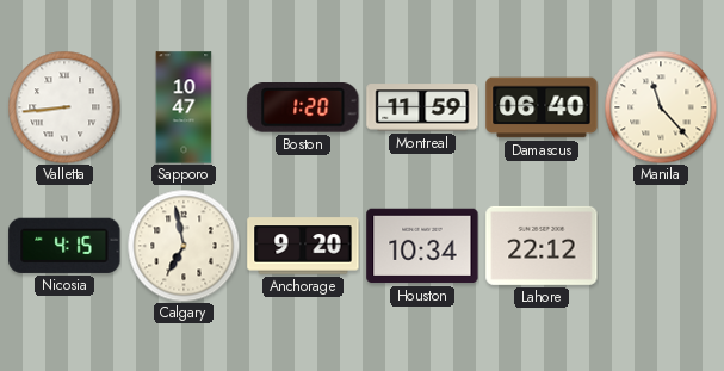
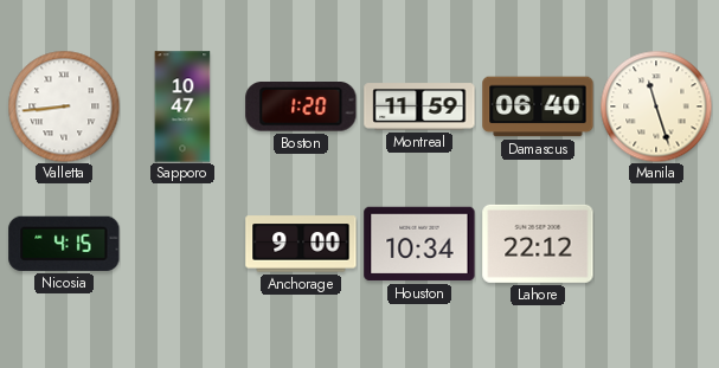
Manila: 11:23 -> 11:27 (656, 106)
Calgary: 6:58 -> none (184, 246)
Anchorage: 9:20 -> 9:00 (301, 244)
